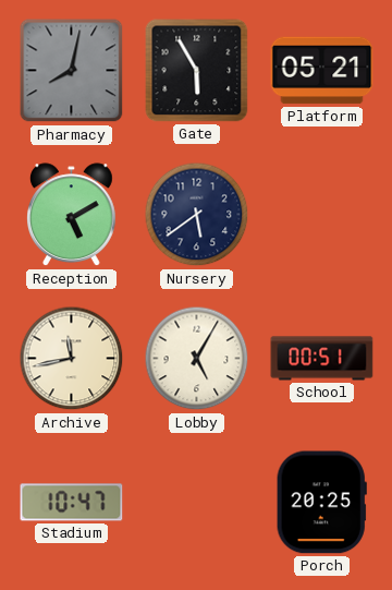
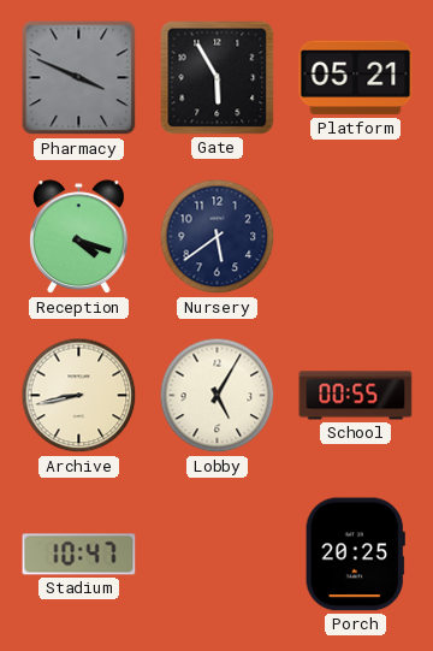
Pharmacy: 8:02 -> 3:49 (79, 78)
Reception: 5:10 -> 4:18 (79, 237)
Archive: 11:43 -> 8:43 (79, 396)
School: 00:51 -> 00:55 (356, 396)
